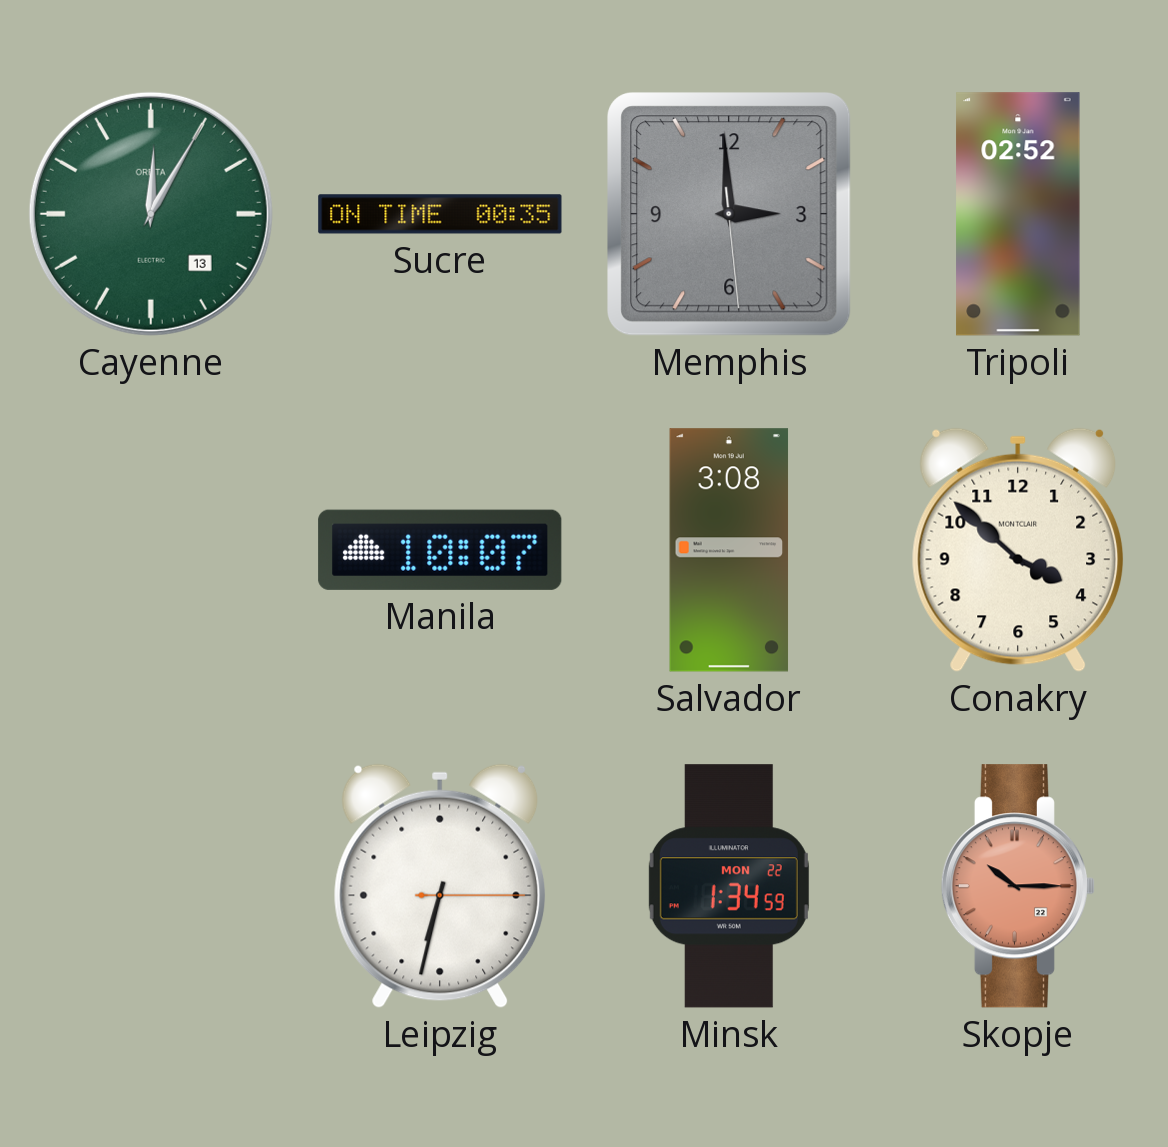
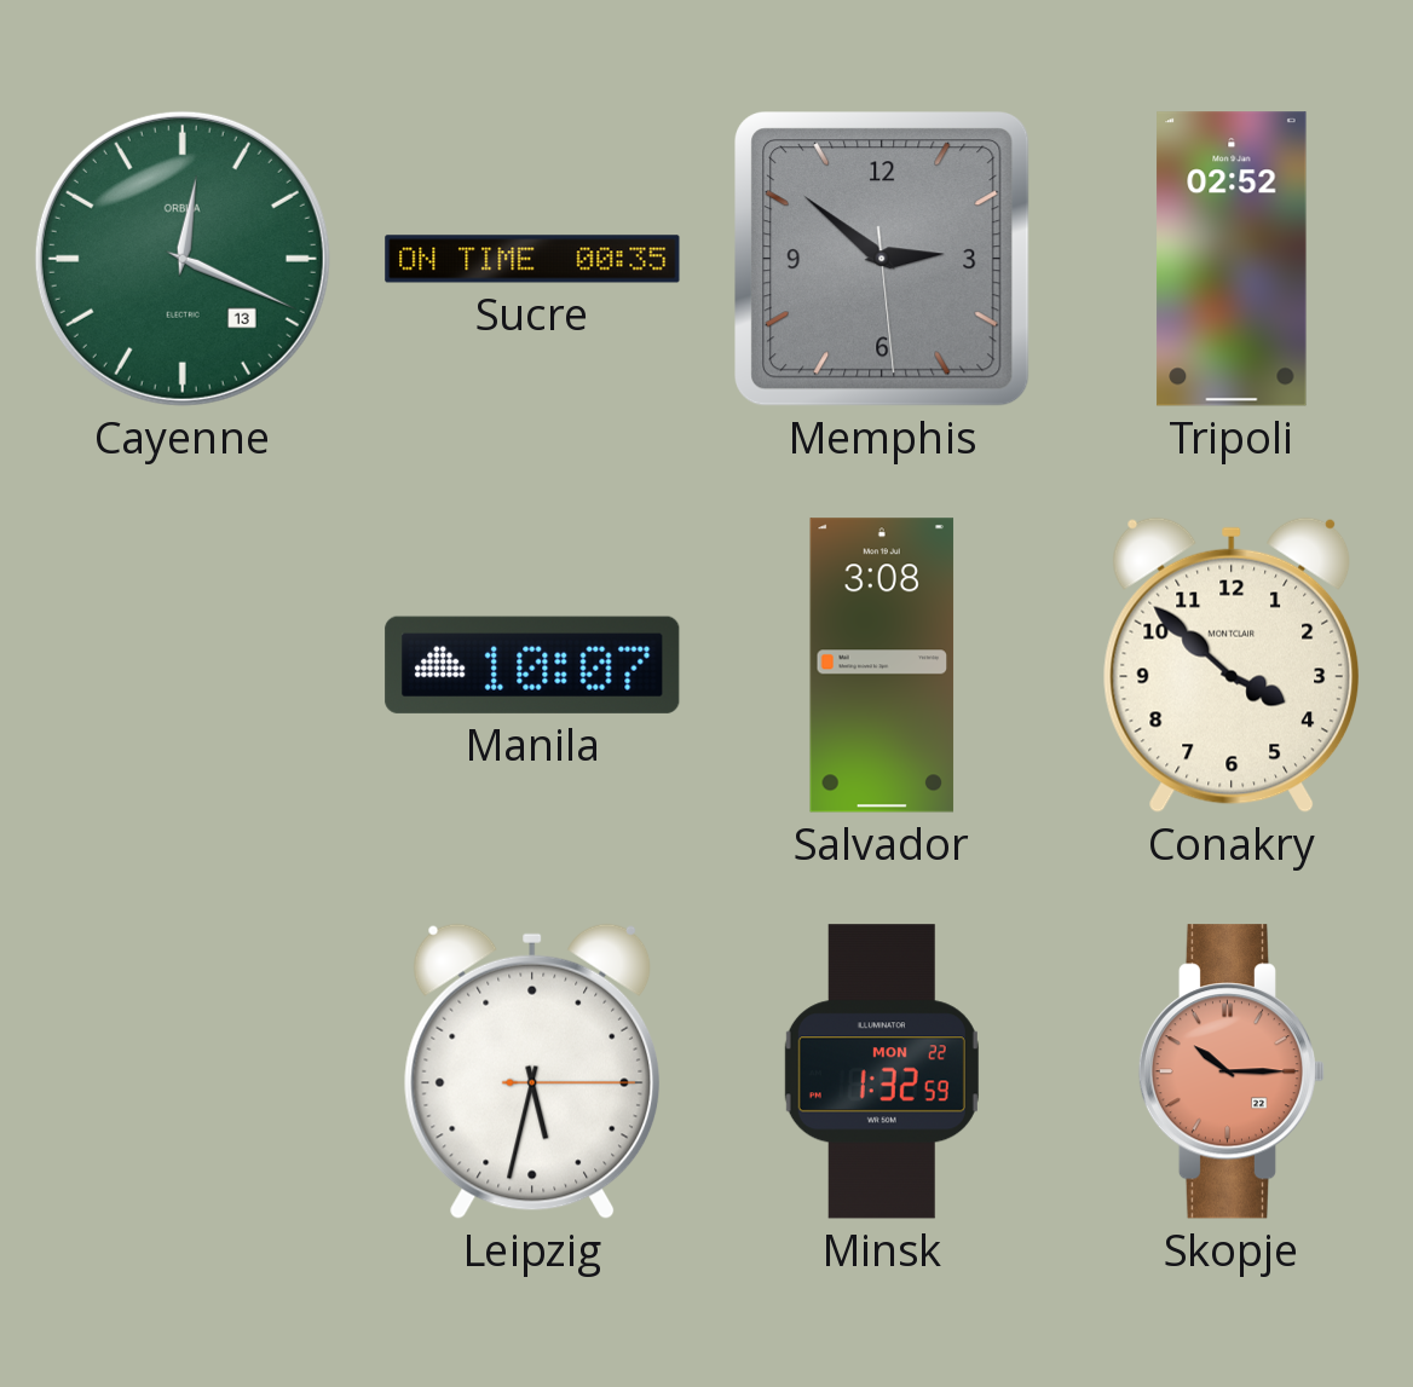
Cayenne: 12:05 -> 12:19 (183, 259)
Memphis: 2:59 -> 2:51 (883, 260)
Leipzig: 6:32 -> 5:32 (532, 1071)
Minsk: 1:34 -> 1:32 (882, 1071)
